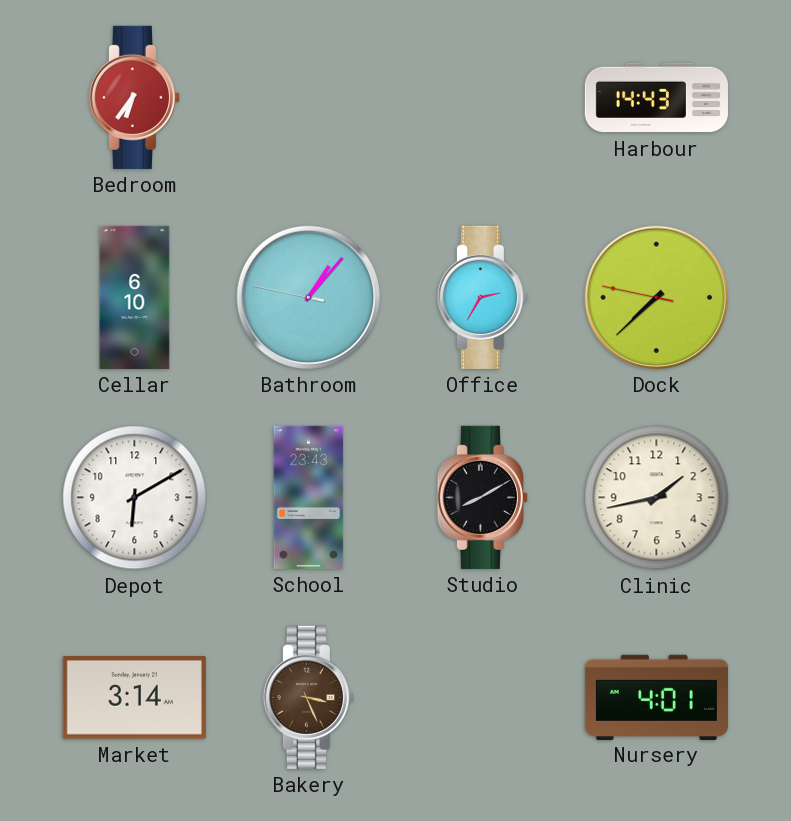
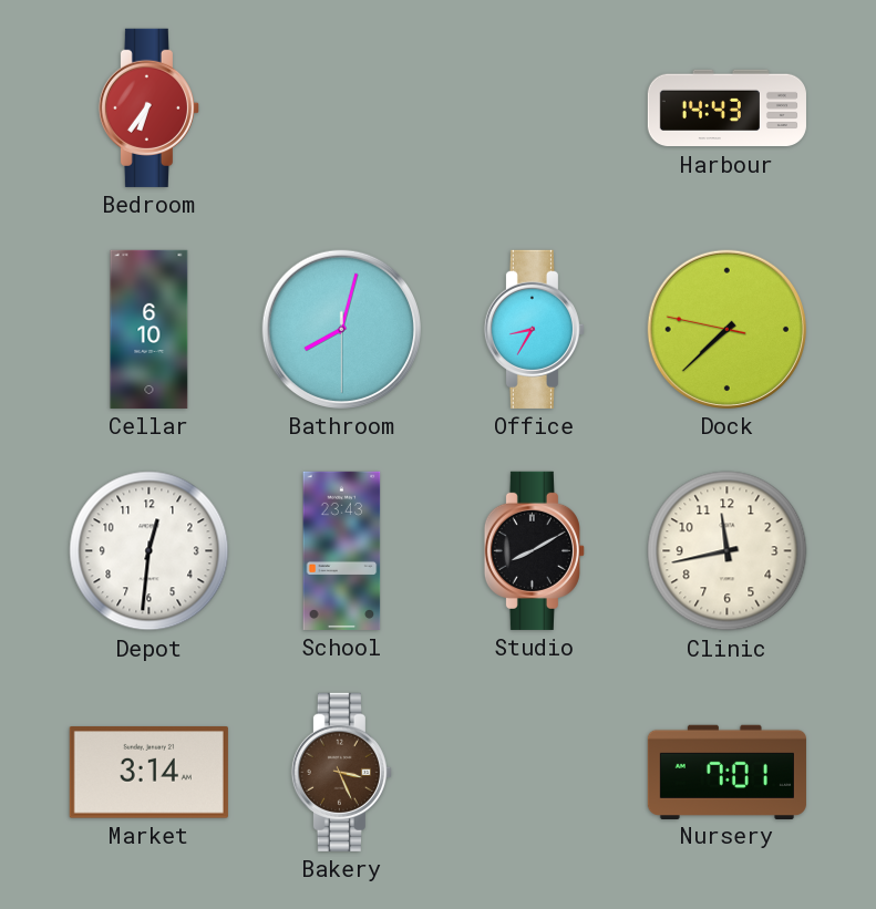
Bathroom: 1:06 -> 8:02 (341, 329)
Office: 2:35 -> 8:35 (534, 329)
Depot: 6:10 -> 12:31 (150, 551)
Clinic: 1:43 -> 11:43 (728, 551)
Nursery: 4:01 -> 7:01 (726, 772)
